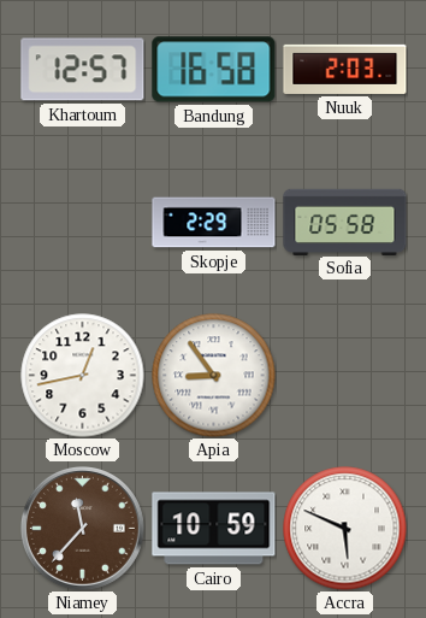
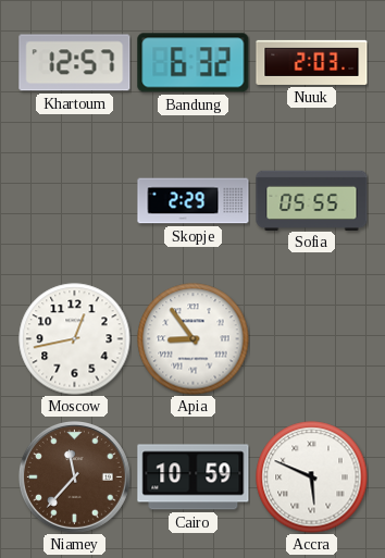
Bandung: 16:58 -> 6:32 (194, 63)
Sofia: 05:58 -> 05:55 (312, 200)
